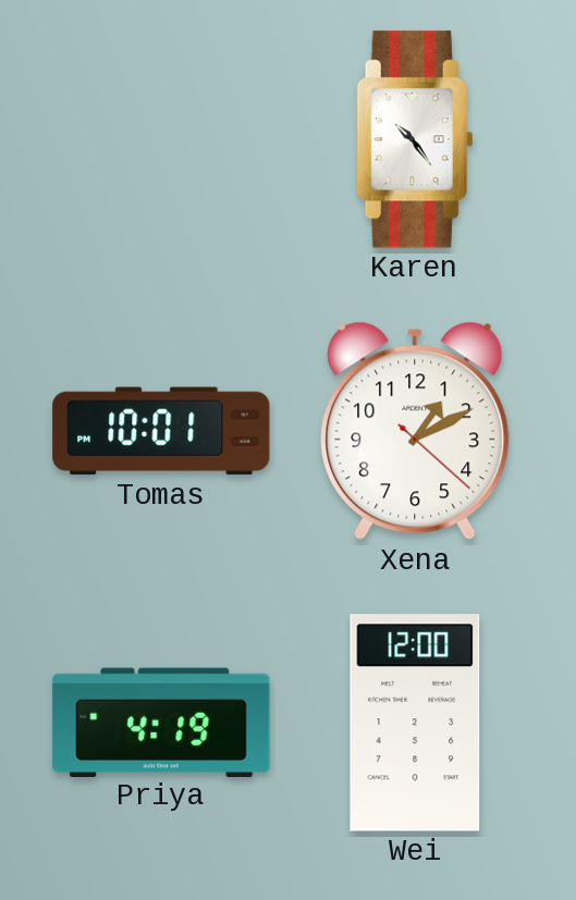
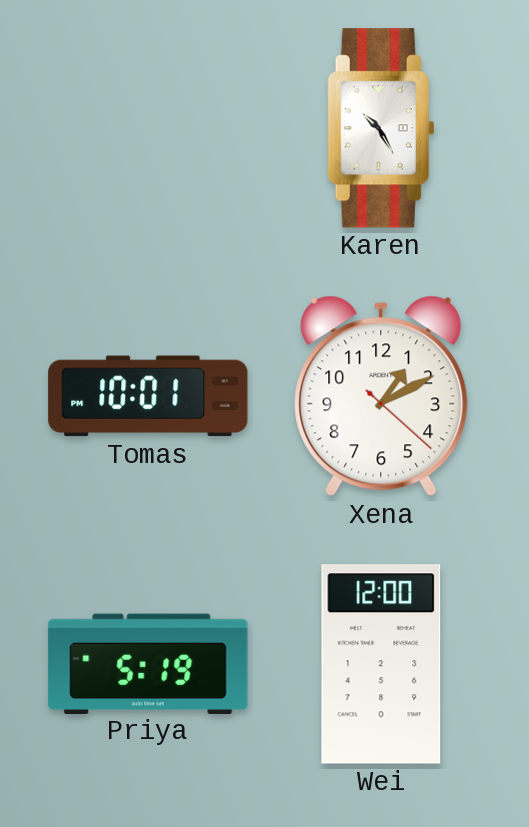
Karen: 10:24 -> 10:25 (381, 128)
Priya: 4:19 -> 5:19 (148, 663)
